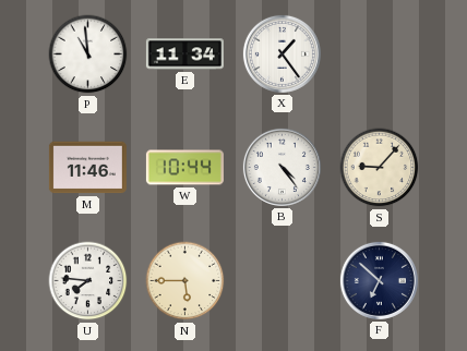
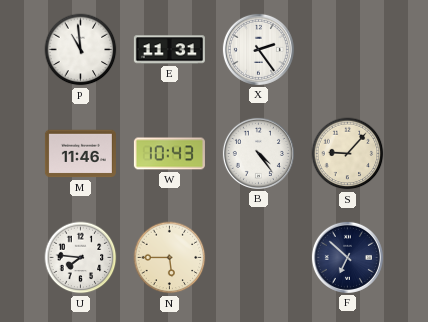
E: 11:34 -> 11:31 (169, 50)
X: 1:24 -> 2:24 (258, 49)
W: 10:44 -> 10:43 (169, 154)
